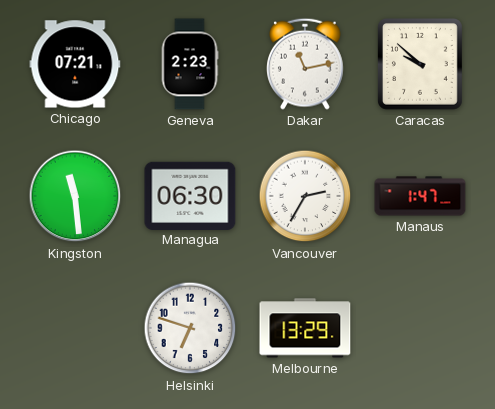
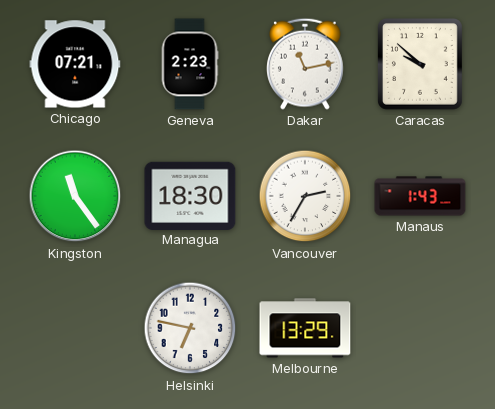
Kingston: 11:29 -> 11:24 (75, 196)
Managua: 06:30 -> 18:30 (190, 195)
Manaus: 1:47 -> 1:43 (420, 196)
Helsinki: 6:48 -> 6:47 (190, 328)
